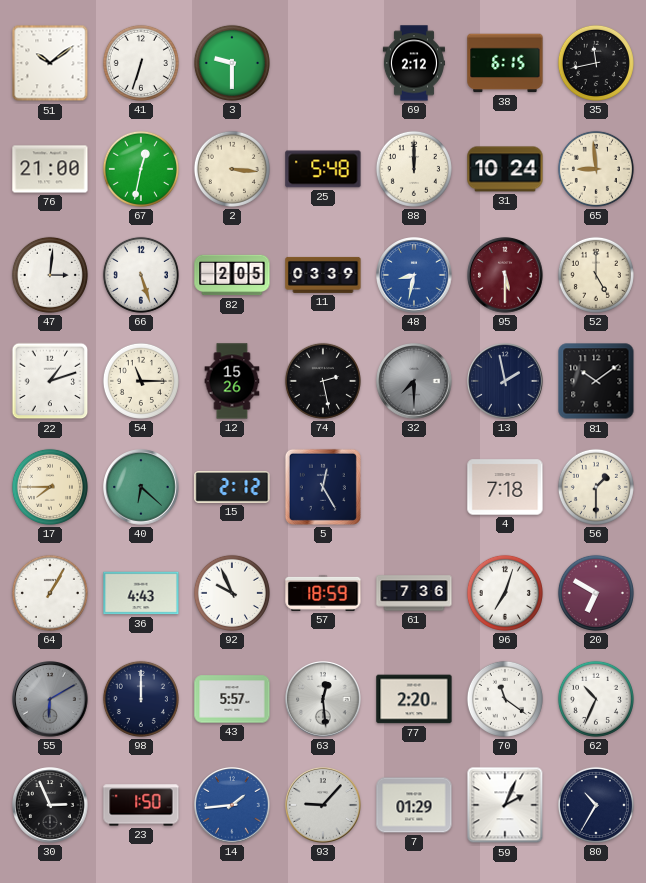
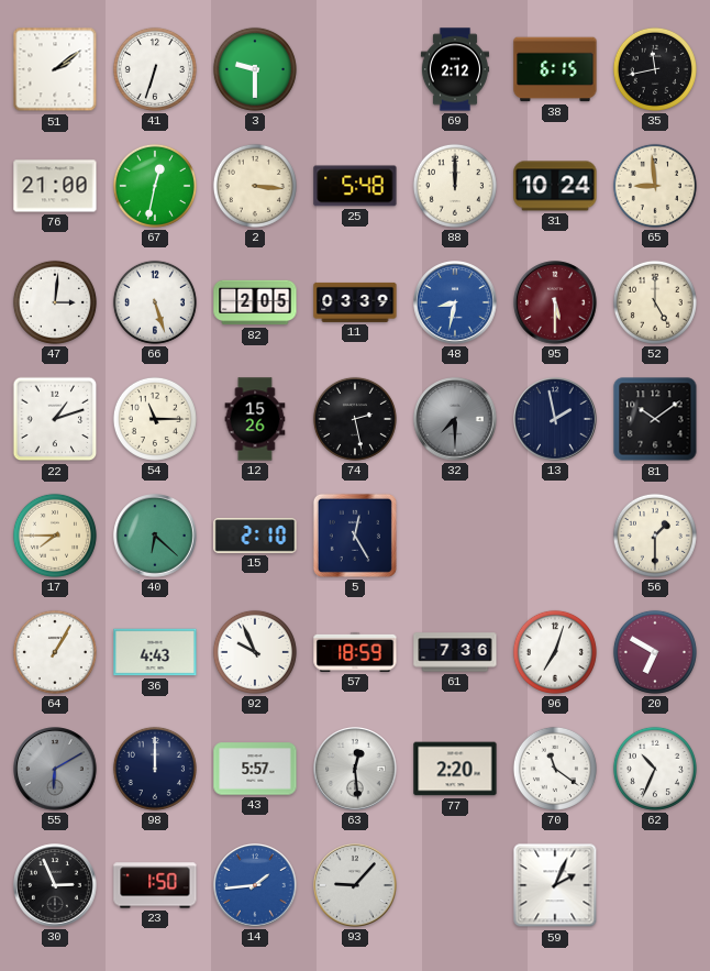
51: 10:09 -> 2:09 (55, 69)
15: 2:12 -> 2:10 (255, 537)
4: 7:18 -> none (505, 487)
7: 01:29 -> none (414, 805)
80: 10:35 -> none (596, 805)
